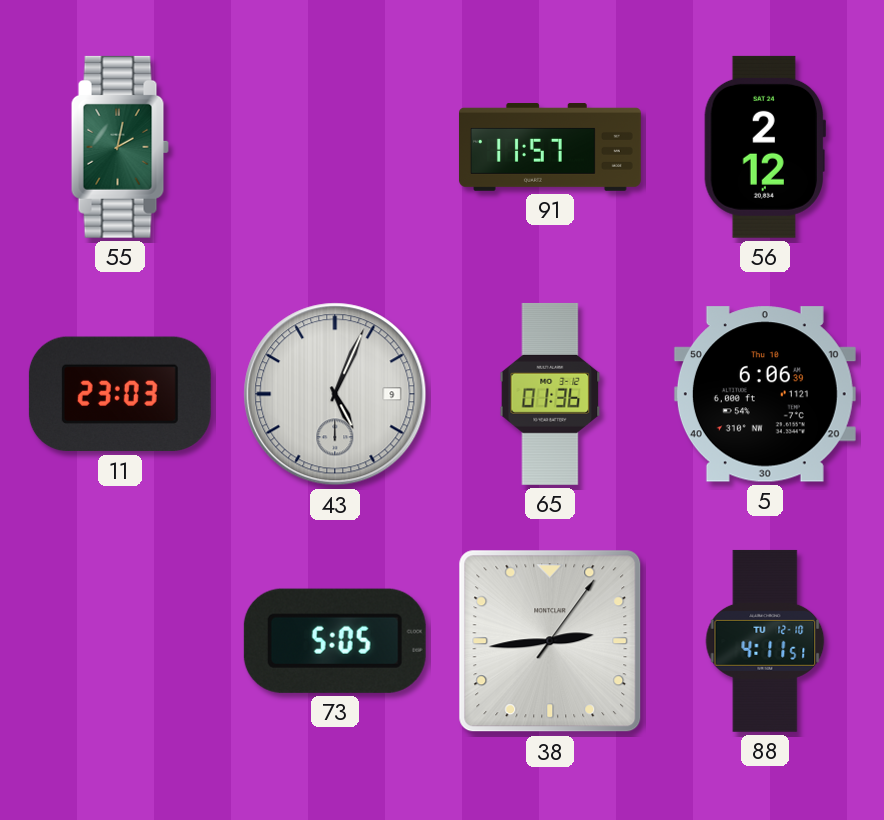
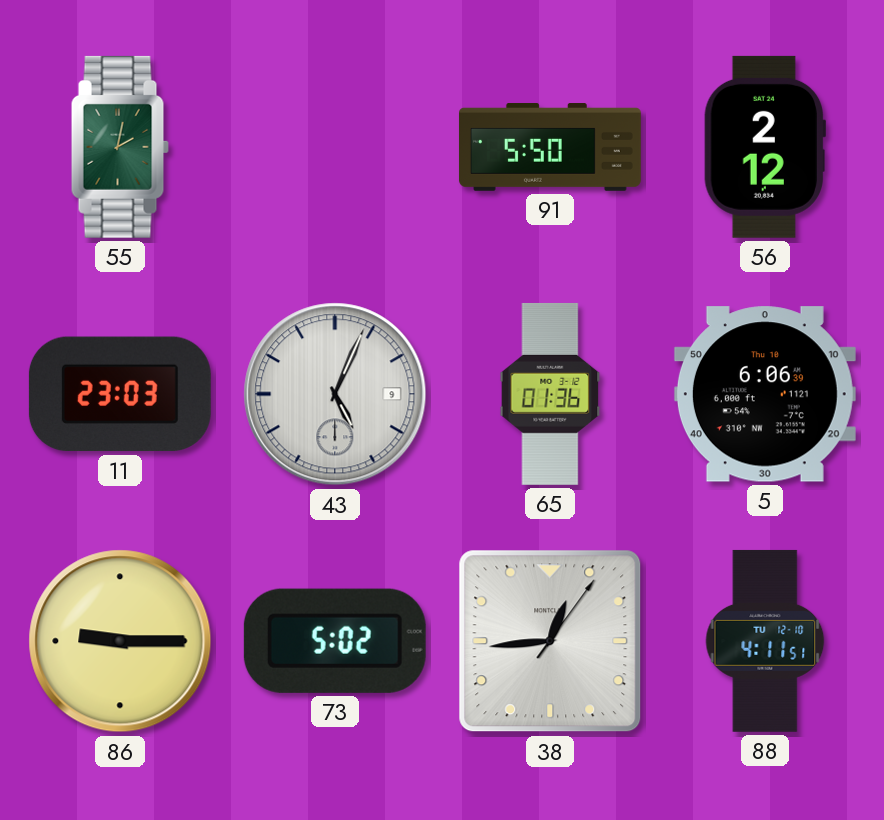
91: 11:57 -> 5:50 (550, 148)
86: none -> 9:15 (120, 641)
73: 5:05 -> 5:02 (335, 641)
38: 2:44 -> 12:44 (550, 641)
